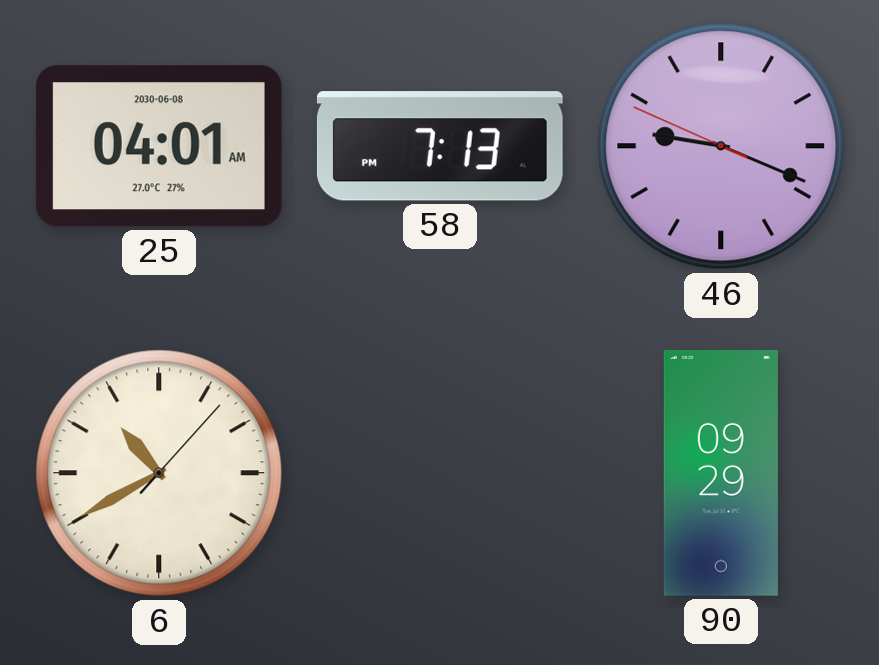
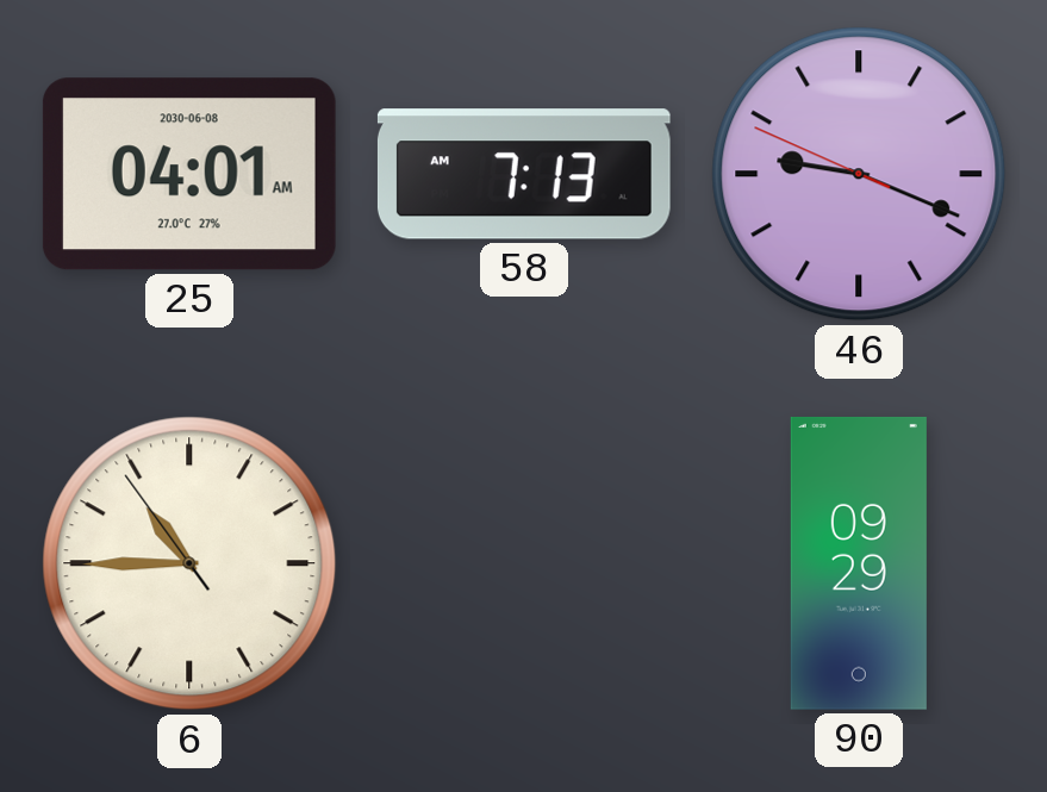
58: 7:13 PM -> 7:13 AM (524, 174)
6: 10:40 -> 10:44 (189, 563)
